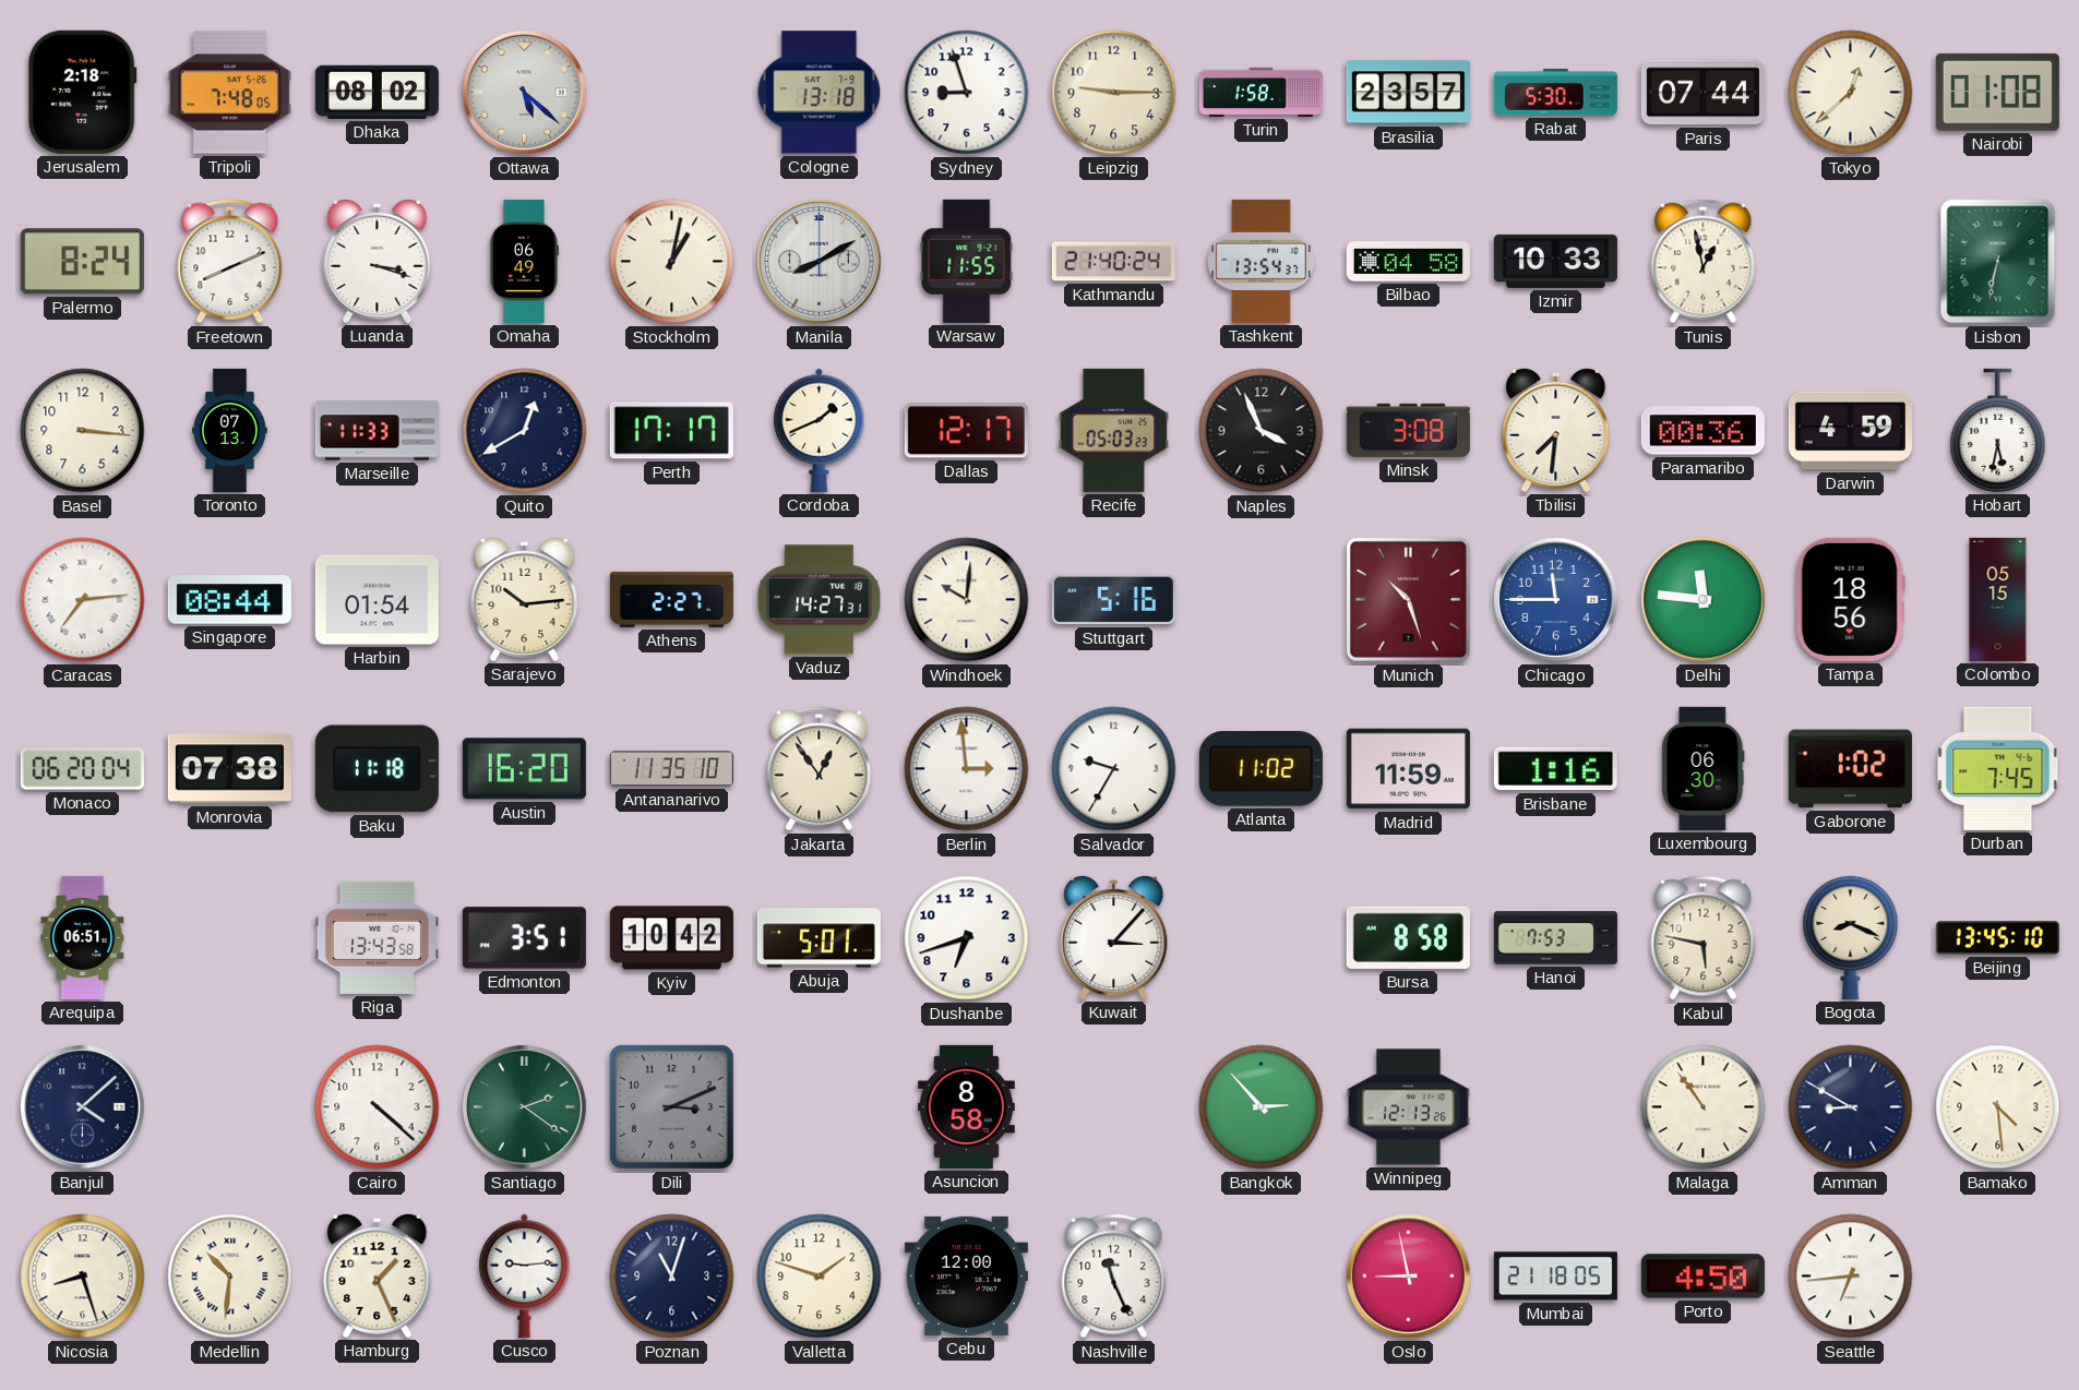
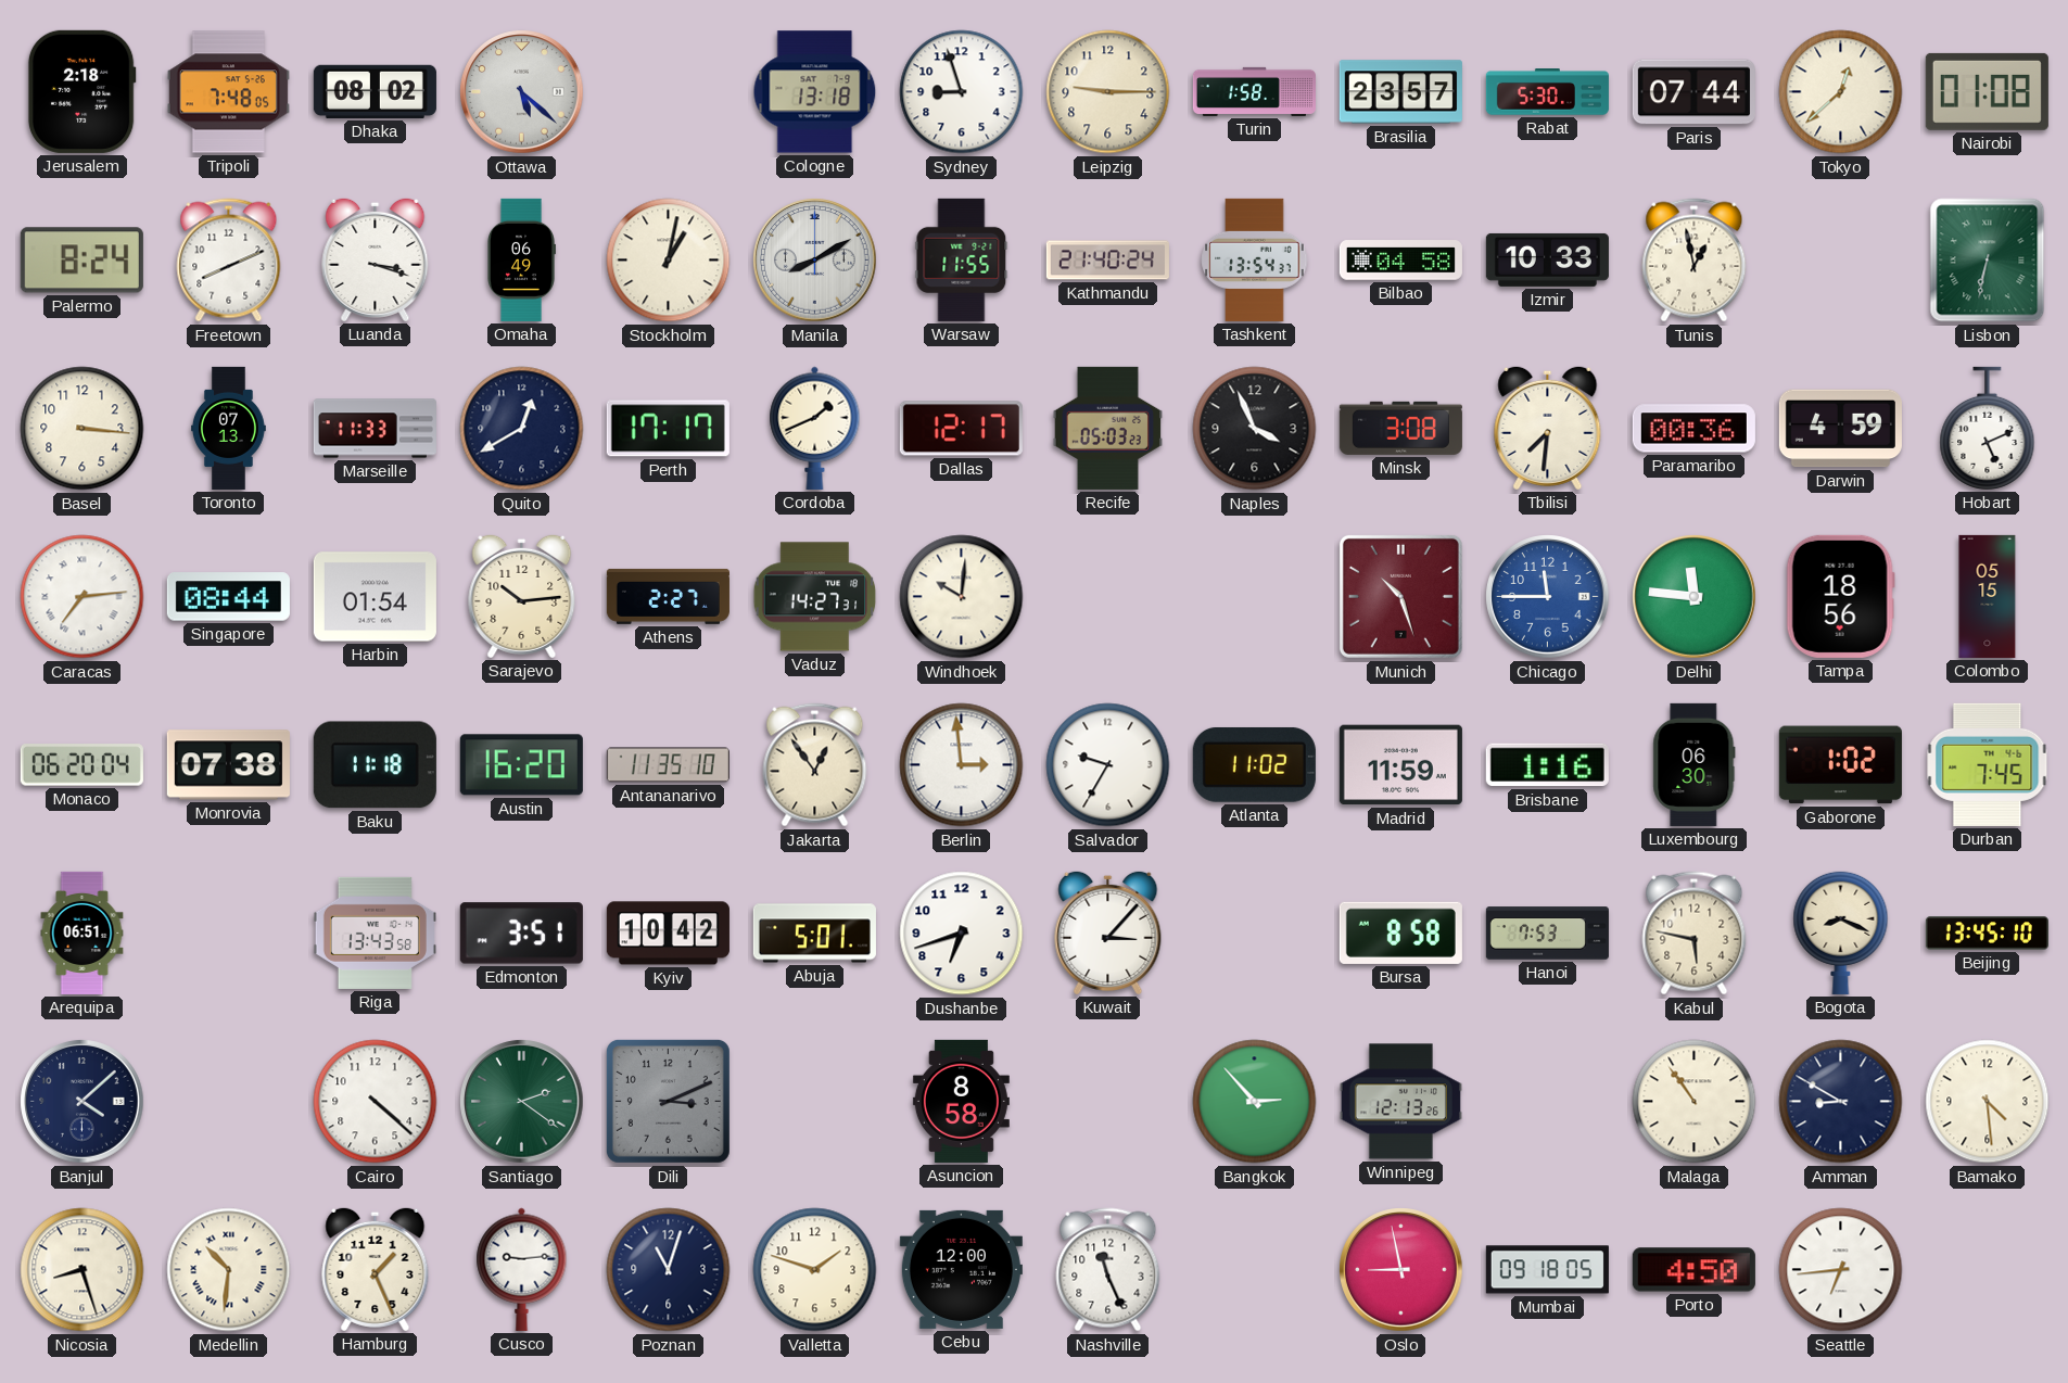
Hobart: 5:32 -> 5:11 (1988, 428)
Stuttgart: 5:16 -> none (1113, 600)
Mumbai: 21:18 -> 09:18 (1547, 1270)
